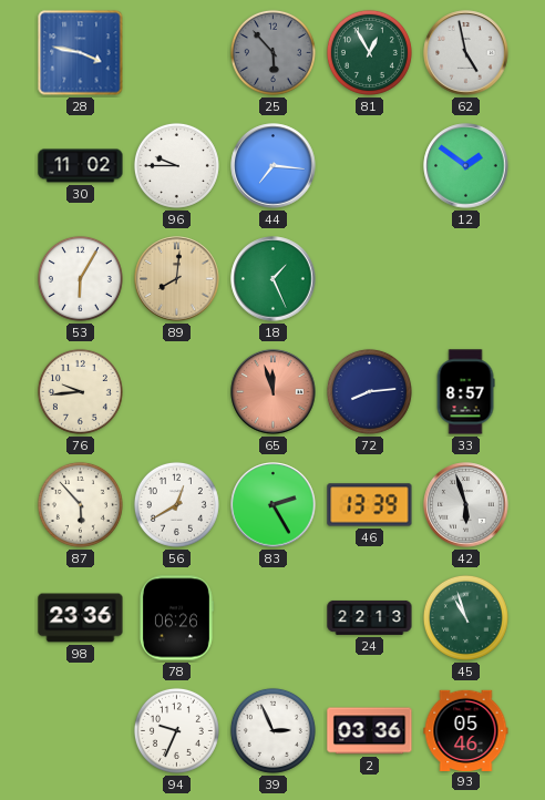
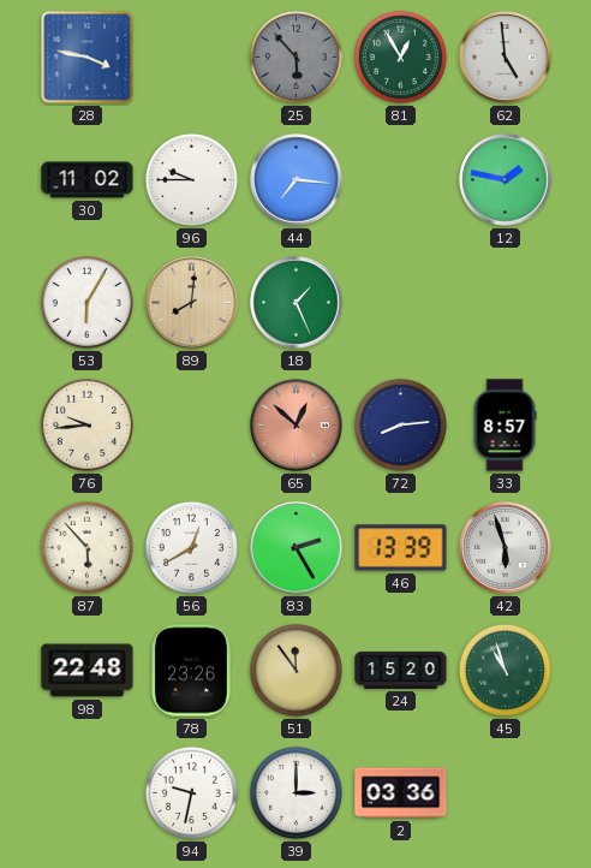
62: 4:58 -> 4:59 (506, 58)
12: 1:51 -> 1:47 (506, 180)
65: 11:57 -> 12:52 (297, 426)
98: 23:36 -> 22:48 (88, 671)
78: 06:26 -> 23:26 (192, 671)
51: none -> 11:54 (295, 670)
24: 22:13 -> 15:20 (401, 670)
94: 9:34 -> 9:32 (191, 792)
39: 2:56 -> 3:00 (295, 792)
93: 05:46 -> none (466, 730)
